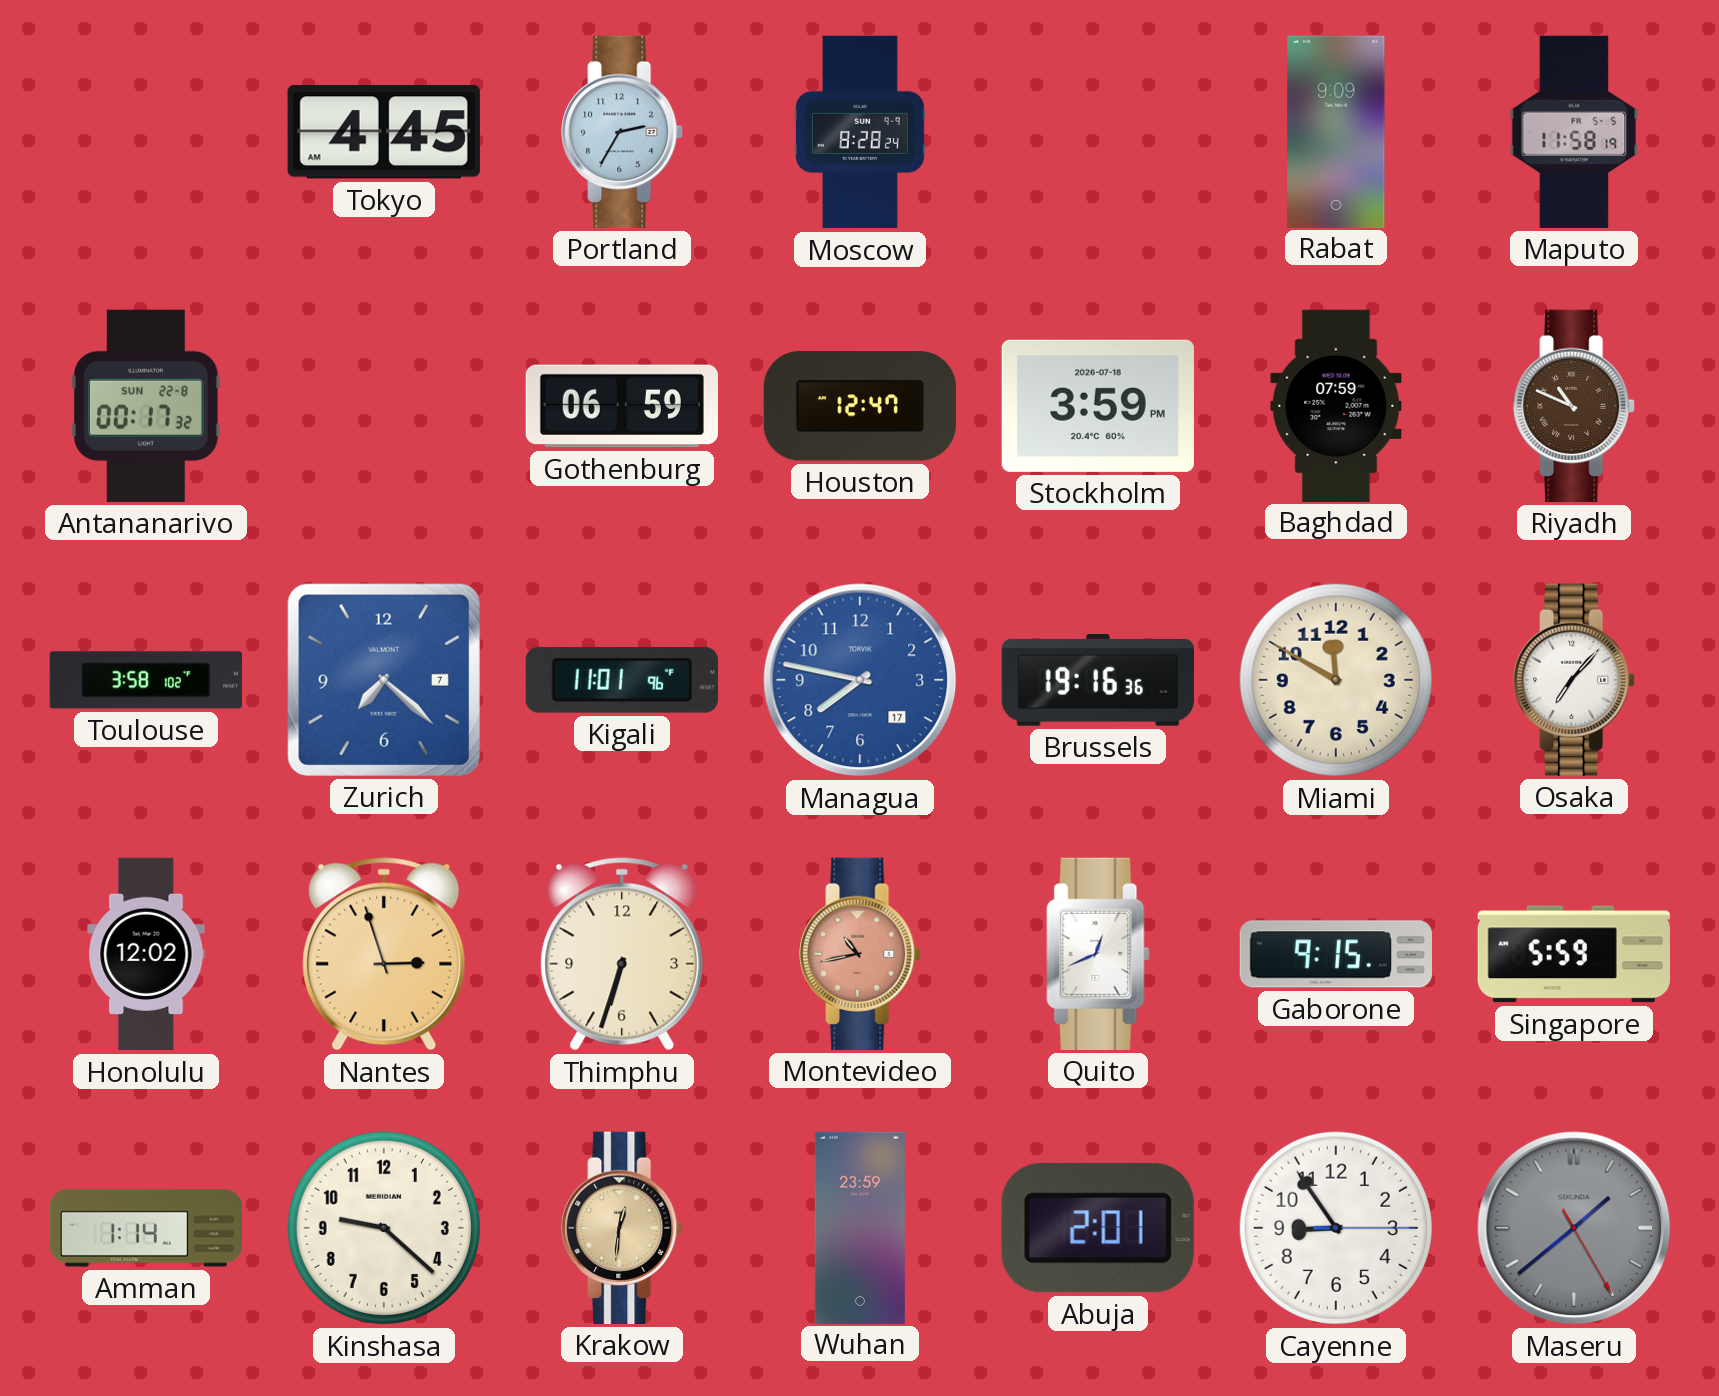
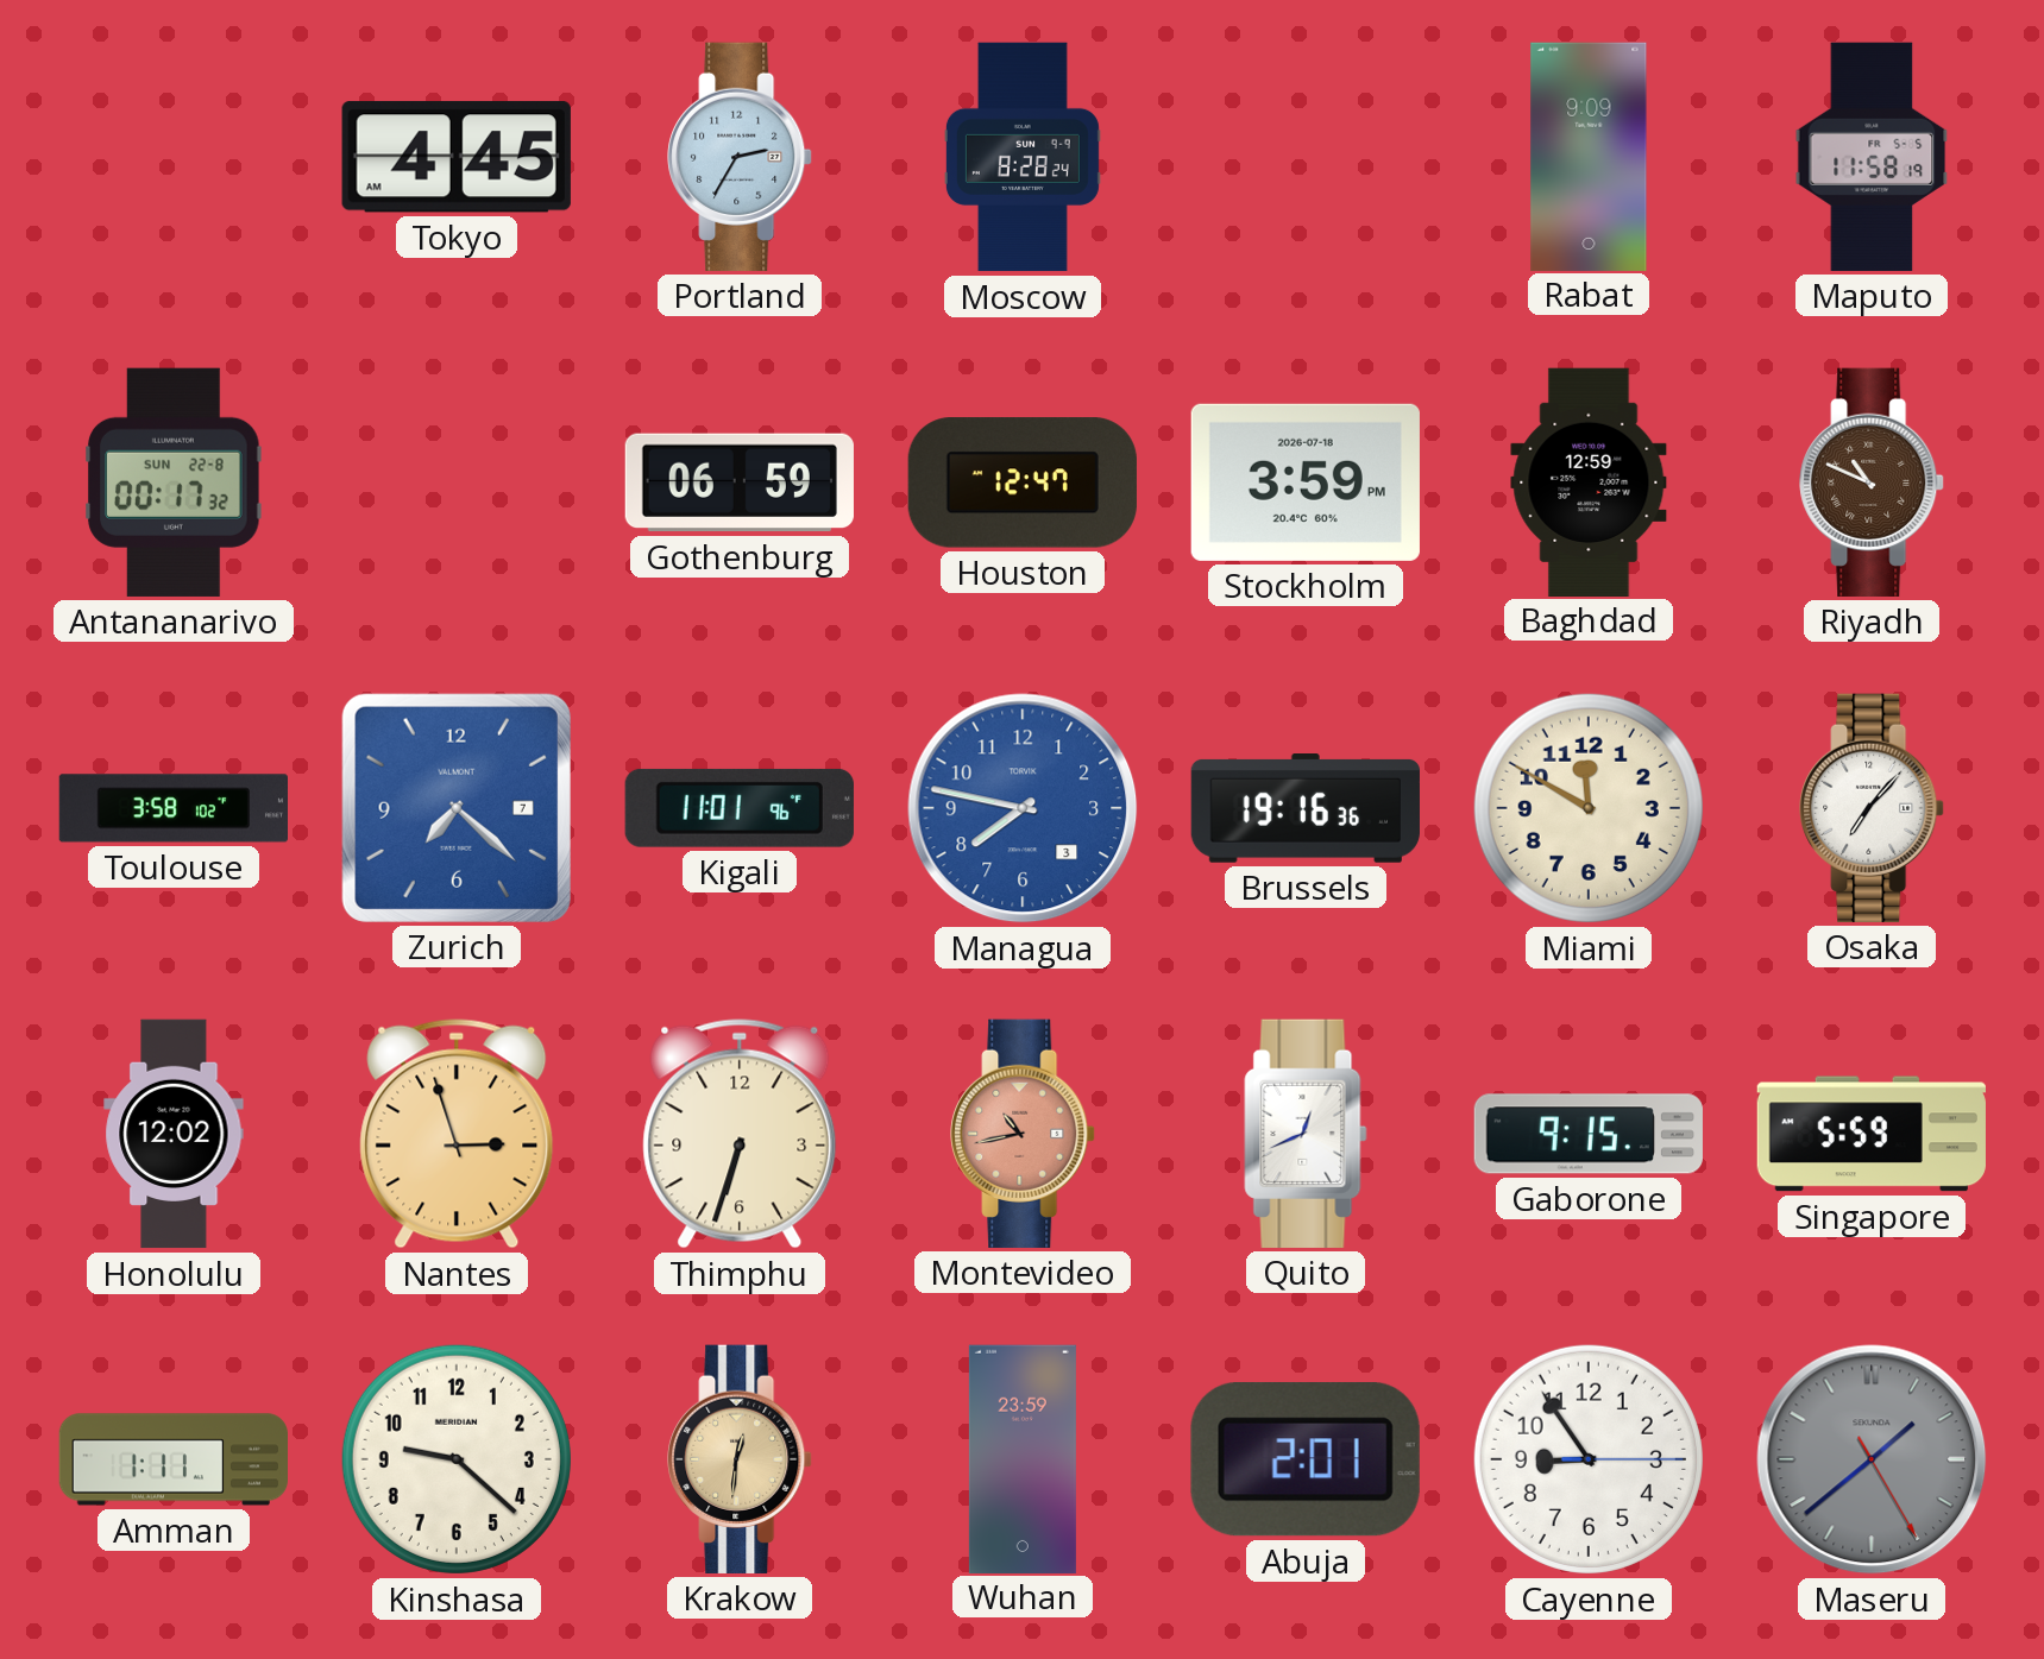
Baghdad: 07:59 -> 12:59 (1589, 481)
Managua date: 17 -> 3 (1023, 808)
Amman: 1:14 -> 1:11 (172, 1459)
